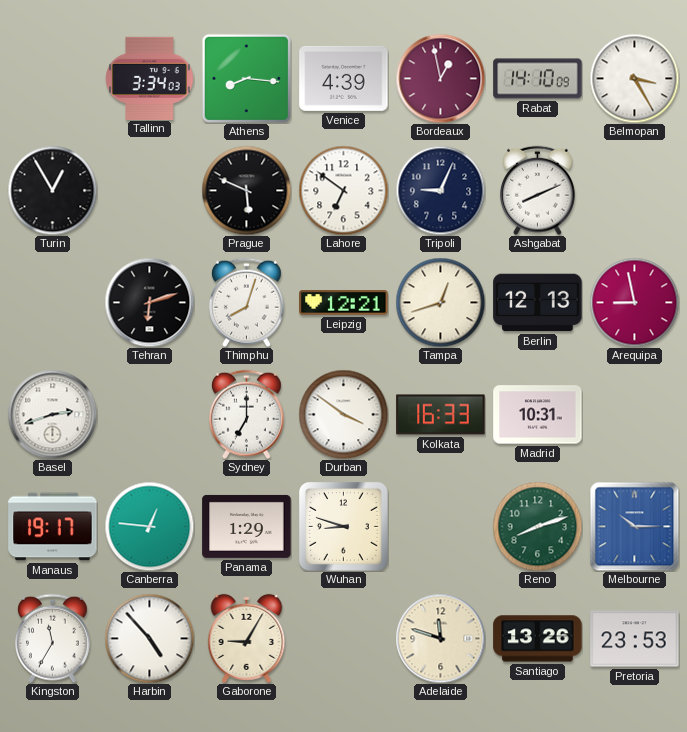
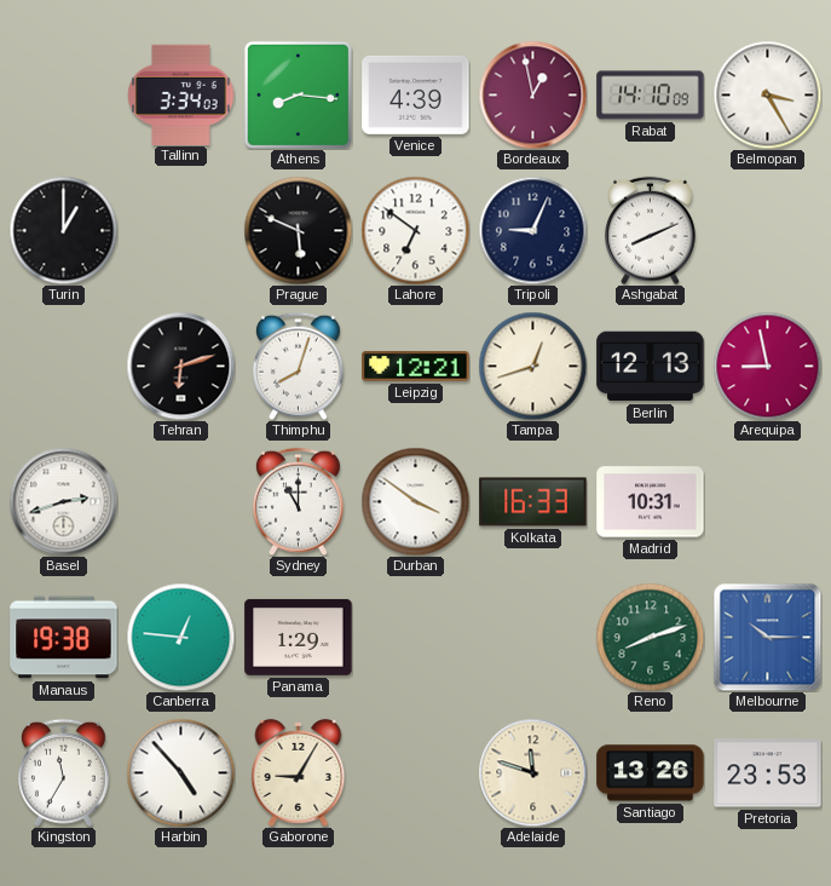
Turin: 12:55 -> 1:00 (63, 230)
Sydney: 7:00 -> 11:00 (298, 501)
Manaus: 19:17 -> 19:38 (64, 638)
Wuhan: 8:48 -> none (343, 526)
